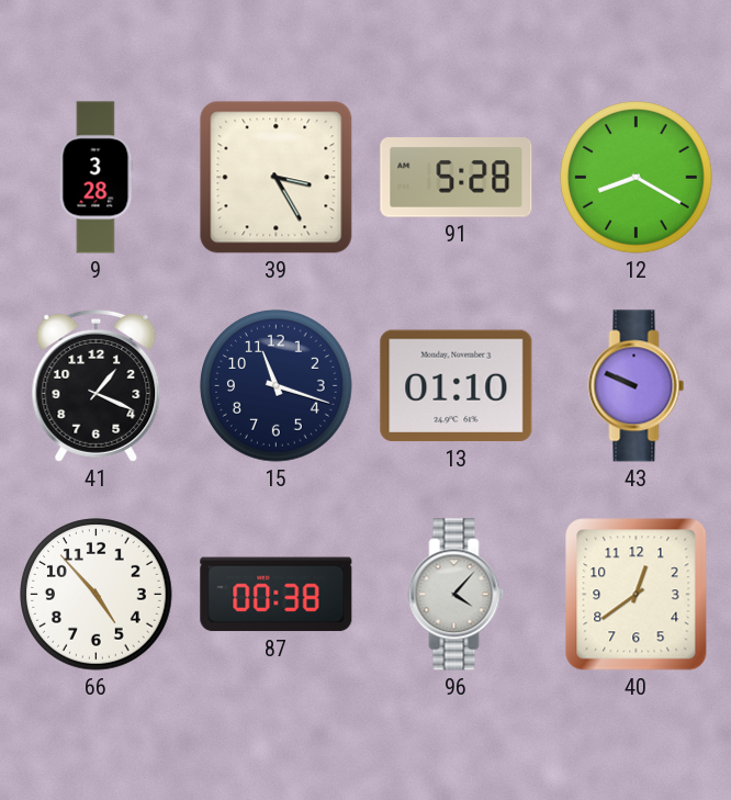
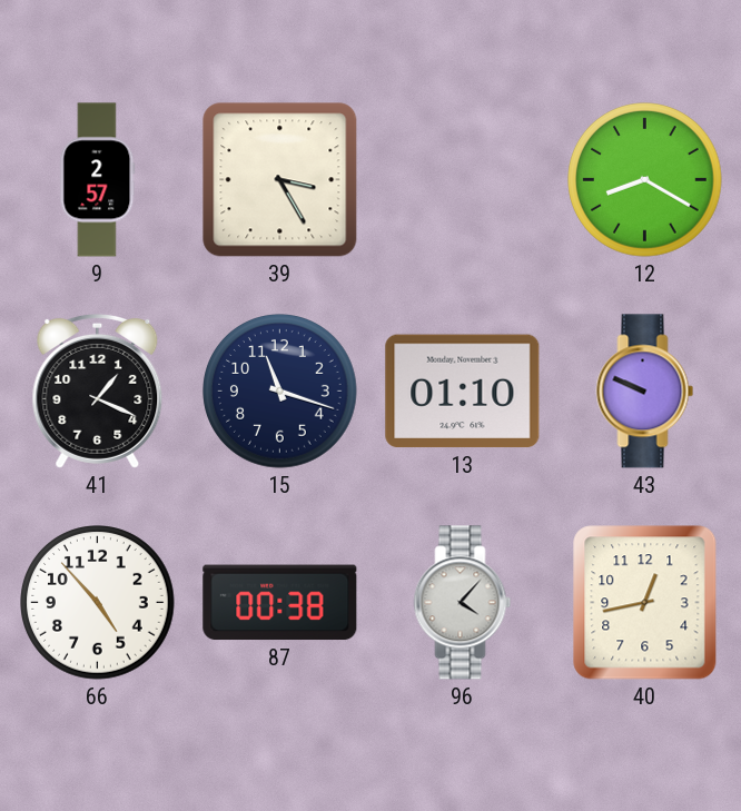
9: 3:28 -> 2:57 (98, 180)
91: 5:28 -> none (457, 178)
40: 12:39 -> 12:43 (645, 603)
